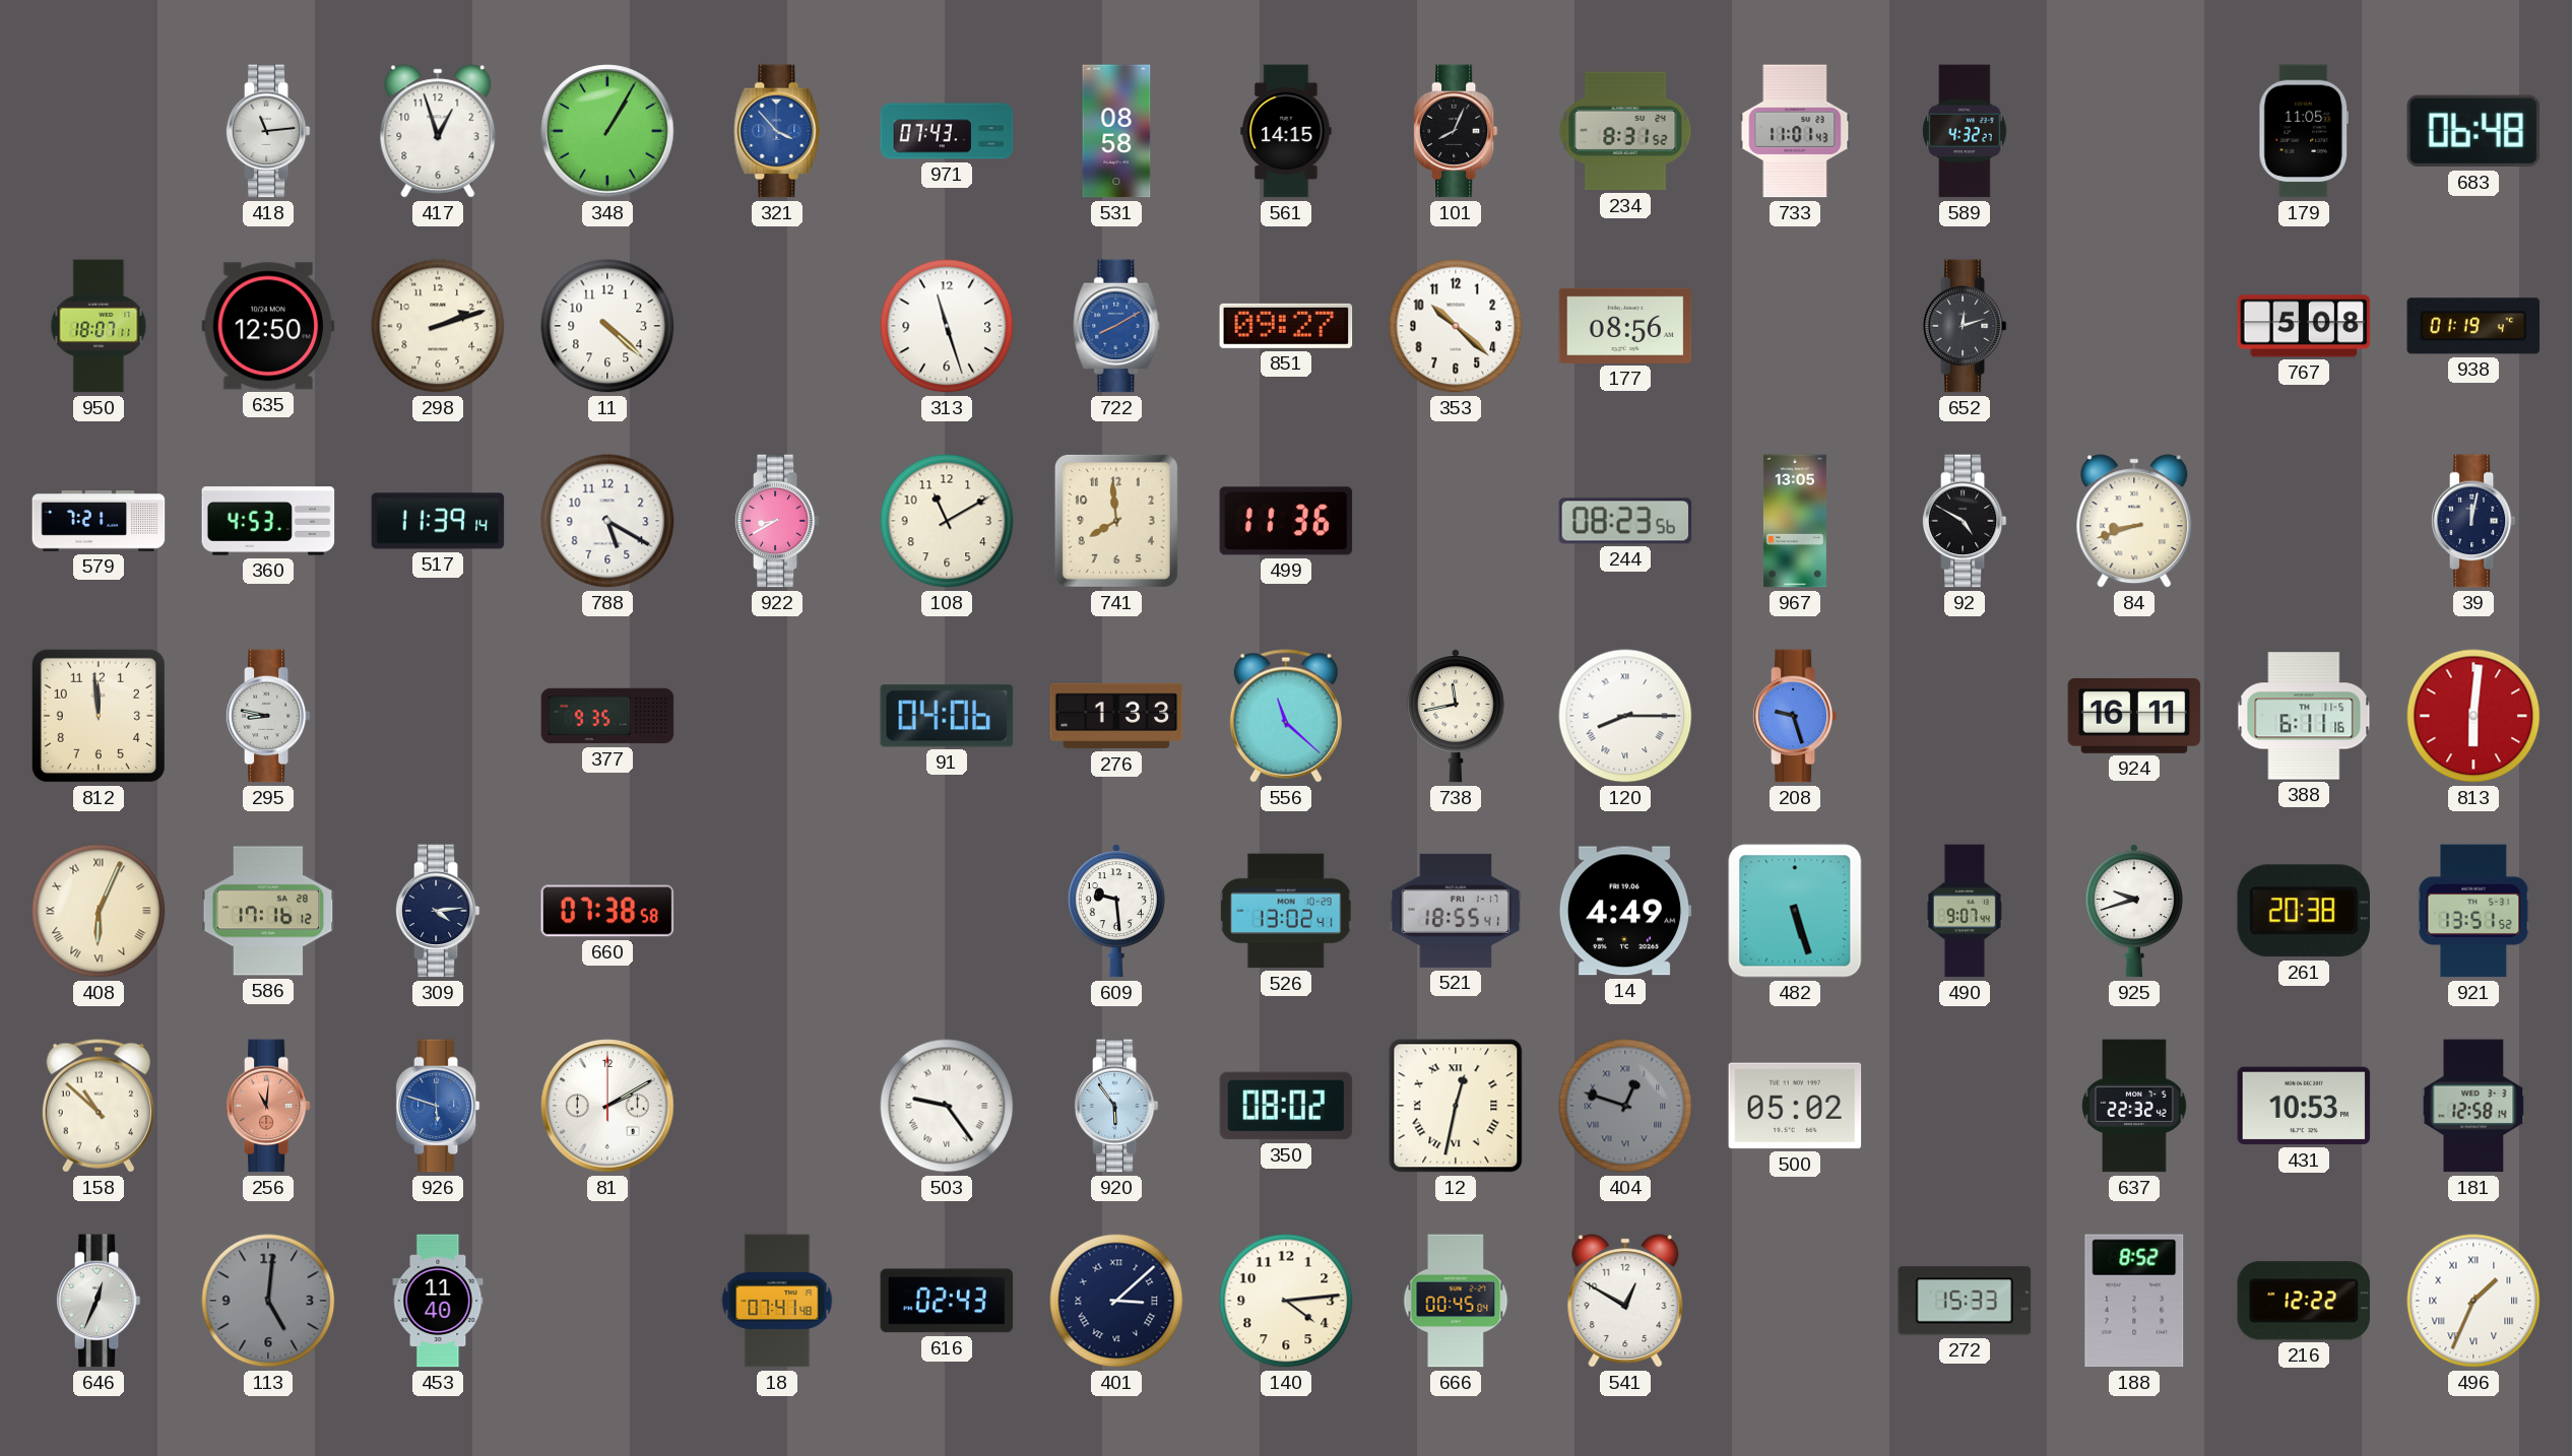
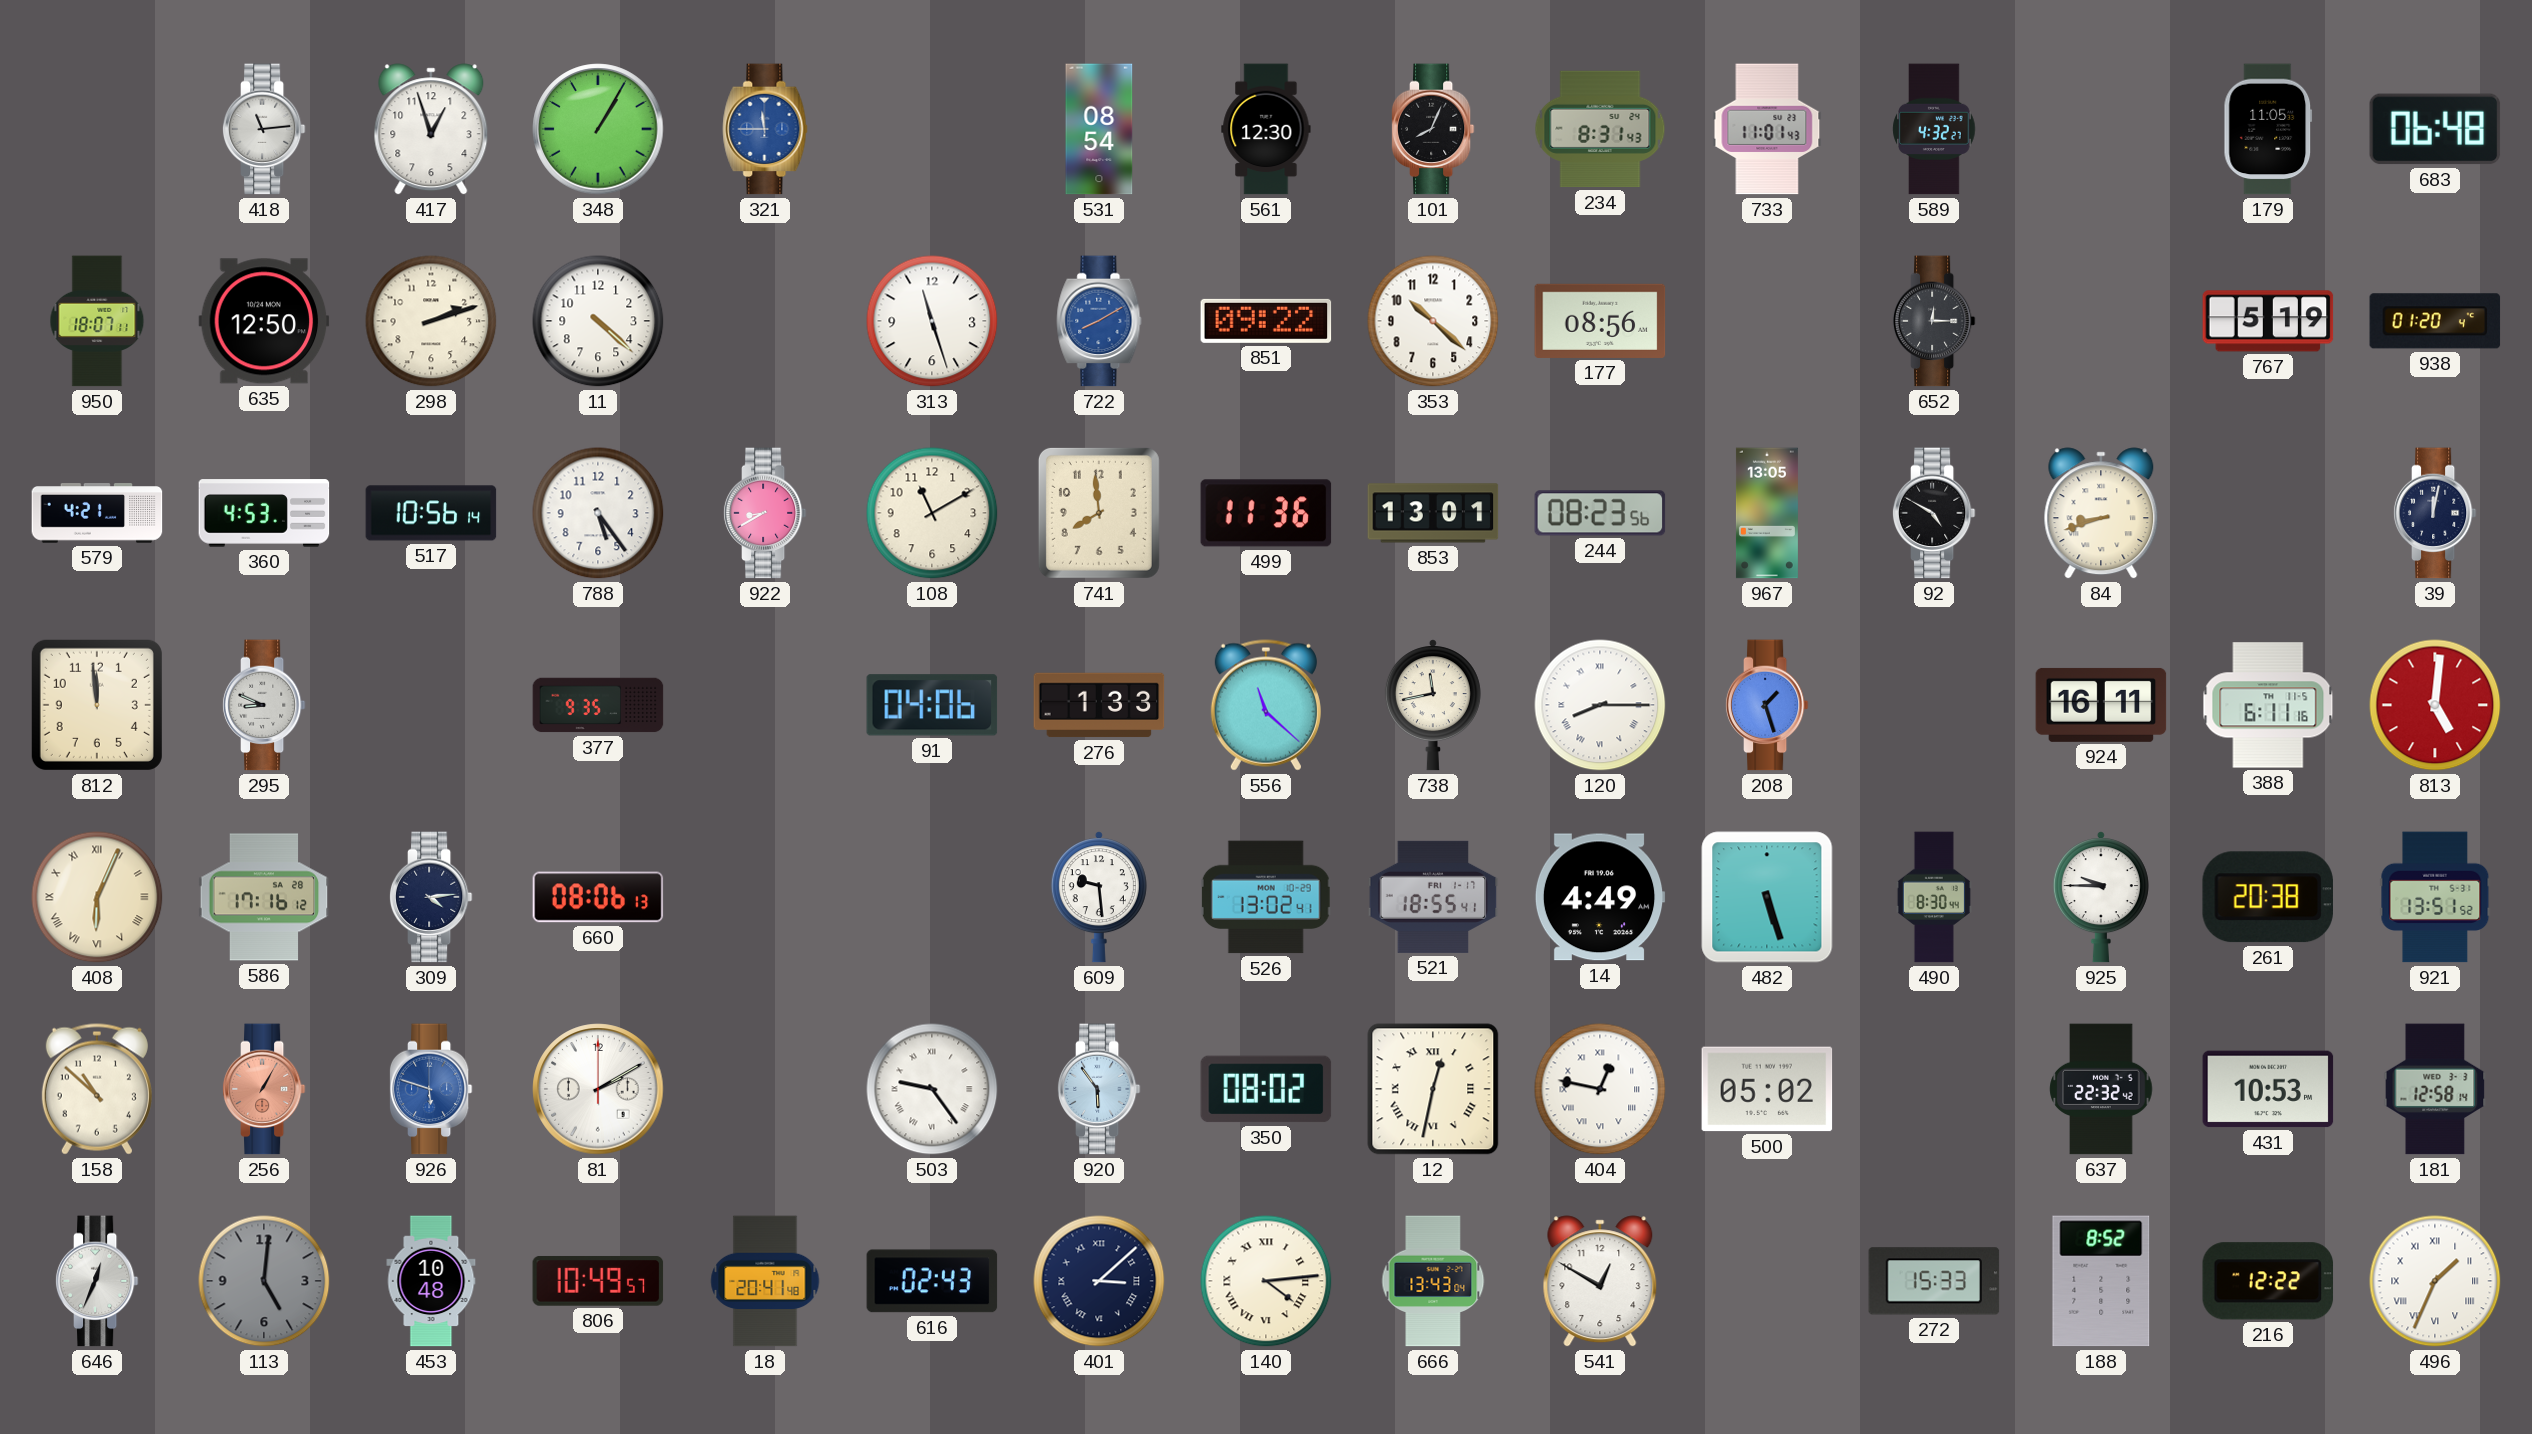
321: 3:53 -> 11:45 (765, 129)
971: 07:43 -> none (947, 131)
531: 08:58 -> 08:54 (1099, 129)
561: 14:15 -> 12:30 (1266, 129)
234: 8:31:52 -> 8:31:43 (1600, 129)
851: 09:27 -> 09:22 (1266, 321)
652: 12:12 -> 12:15 (1934, 321)
767: 5:08 -> 5:19 (2268, 321)
938: 01:19 -> 01:20 (2435, 321)
579: 7:21 -> 4:21 (97, 513)
517: 11:39 -> 10:56 (431, 513)
788: 5:20 -> 5:24 (598, 513)
853: none -> 13:01 (1433, 513)
295: 8:47 -> 8:49 (264, 705)
208: 9:27 -> 1:27 (1767, 705)
813: 6:01 -> 5:01 (2435, 705)
660: 07:38 -> 08:06 (598, 897)
490: 9:07 -> 8:30 (1934, 897)
925: 9:42 -> 9:45 (2101, 897)
256: 11:01 -> 1:05 (264, 1089)
404: 12:48 -> 12:47 (1600, 1089)
404 dial: grey -> white (1600, 1089)
453: 11:40 -> 10:48 (431, 1281)
806: none -> 10:49 (598, 1281)
18: 07:41 -> 20:41 (765, 1281)
140 numerals: Arabic -> Roman (1266, 1281)
666: 00:45 -> 13:43 (1433, 1281)
